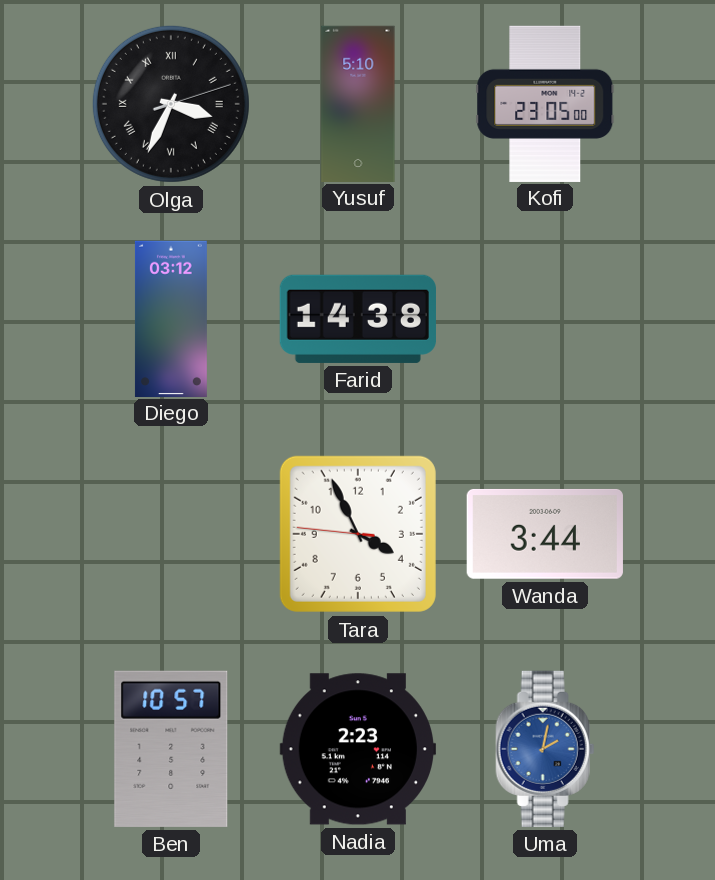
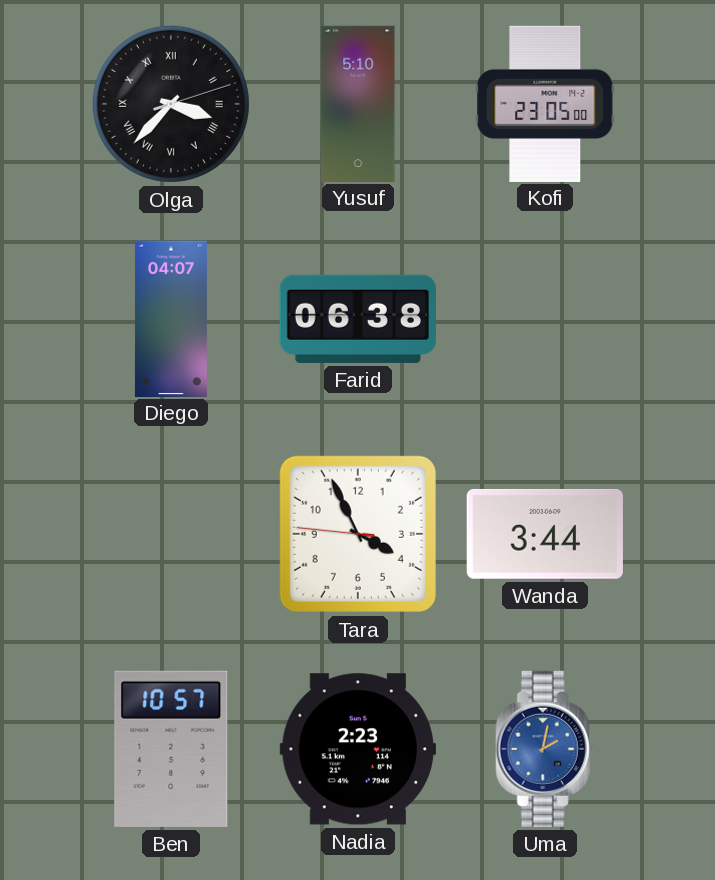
Olga: 3:34 -> 3:37 (171, 104)
Diego: 03:12 -> 04:07 (171, 318)
Farid: 14:38 -> 06:38 (358, 319)
